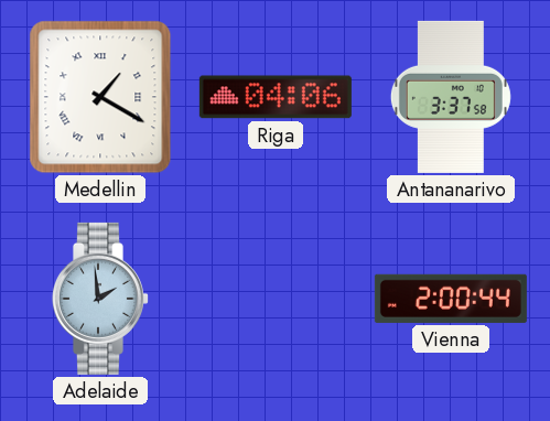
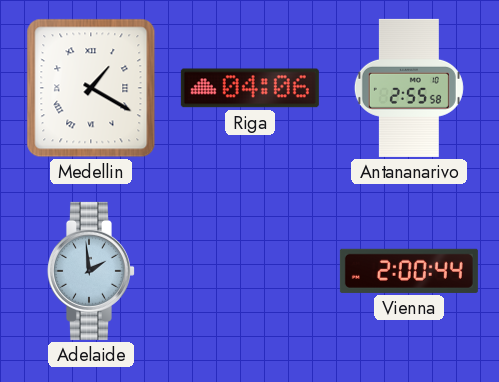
Antananarivo: 3:37 -> 2:55 (409, 88)
